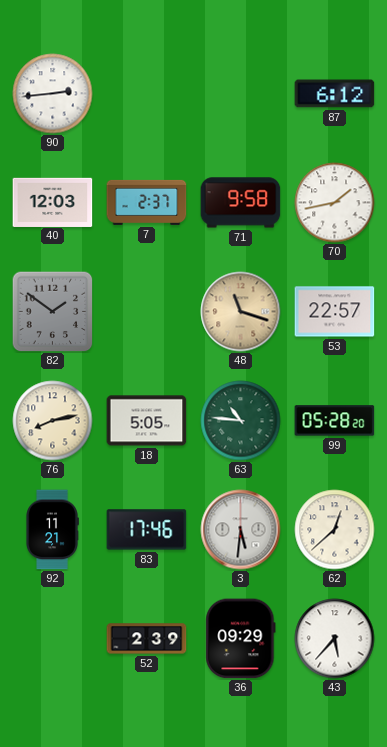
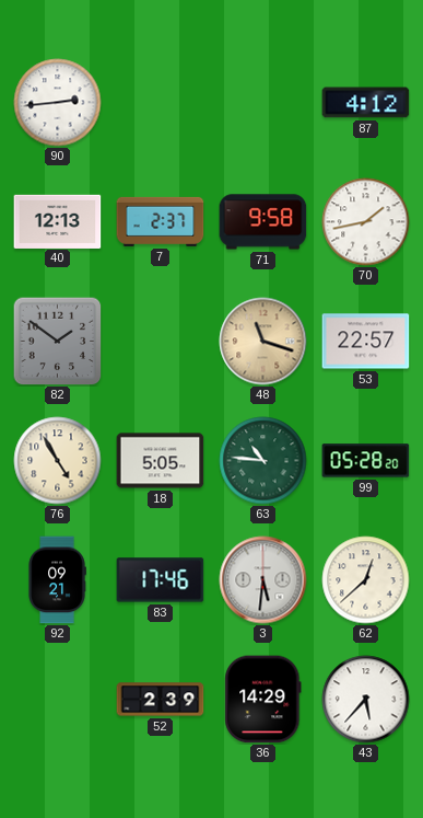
87: 6:12 -> 4:12 (366, 103)
40: 12:03 -> 12:13 (58, 221)
76: 8:13 -> 4:55 (58, 461)
92: 11:21 -> 09:21 (57, 580)
36: 09:29 -> 14:29 (263, 700)
